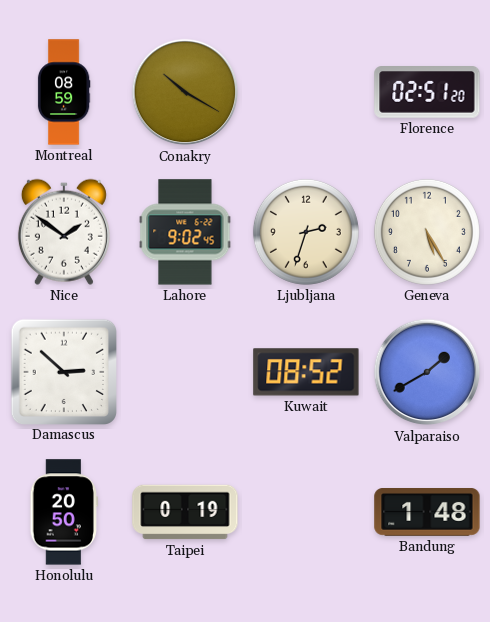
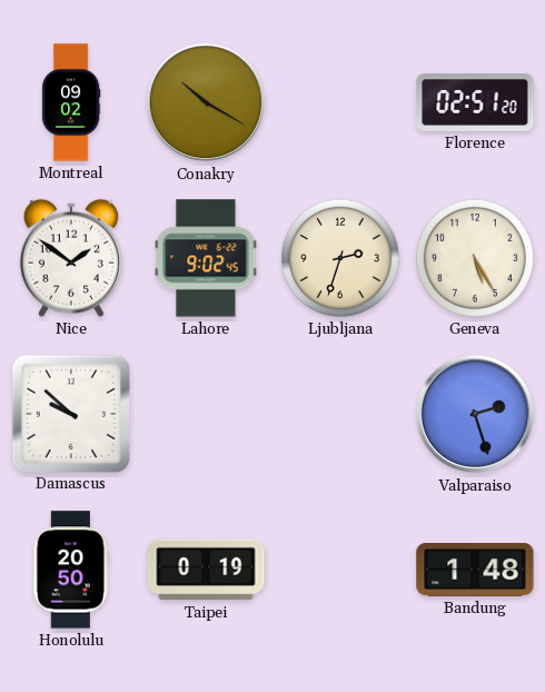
Montreal: 08:59 -> 09:02 (71, 102)
Damascus: 2:52 -> 9:52 (70, 413)
Kuwait: 08:52 -> none (306, 372)
Valparaiso: 1:40 -> 2:27 (475, 414)
